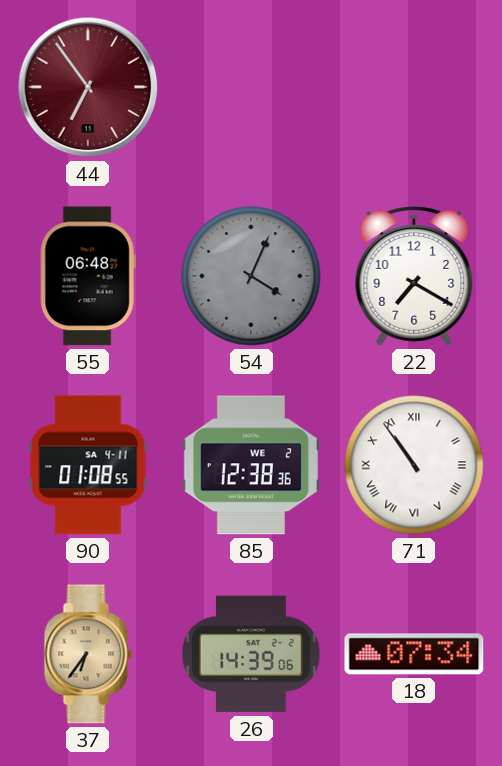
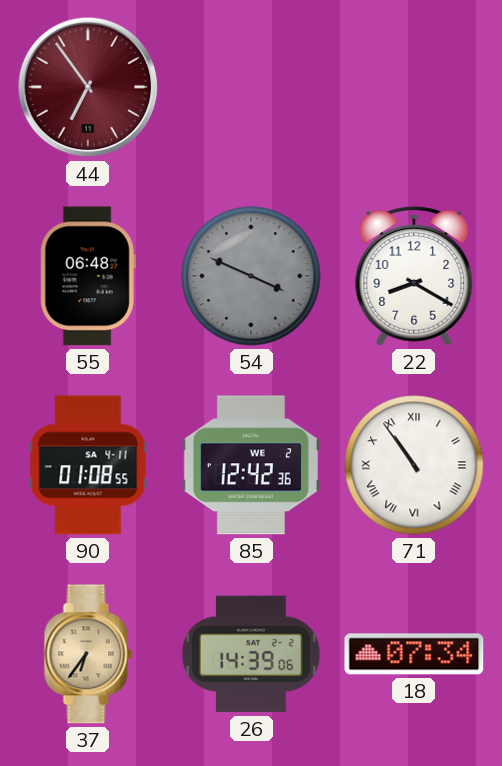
54: 4:04 -> 3:49 (251, 276)
22: 7:20 -> 8:20 (414, 277)
85: 12:38 -> 12:42 (251, 465)
